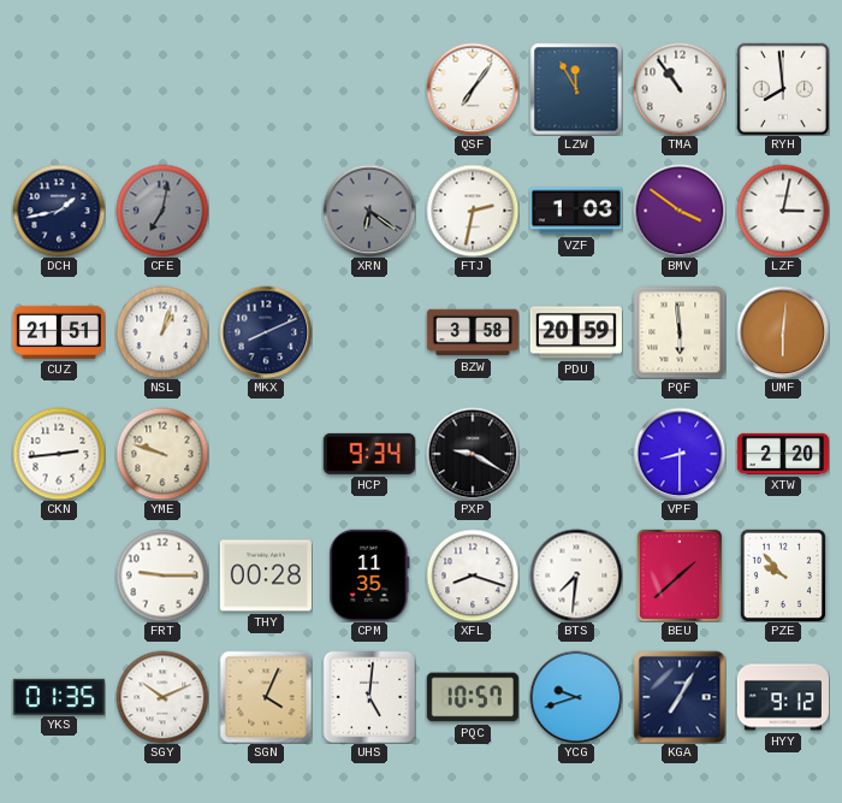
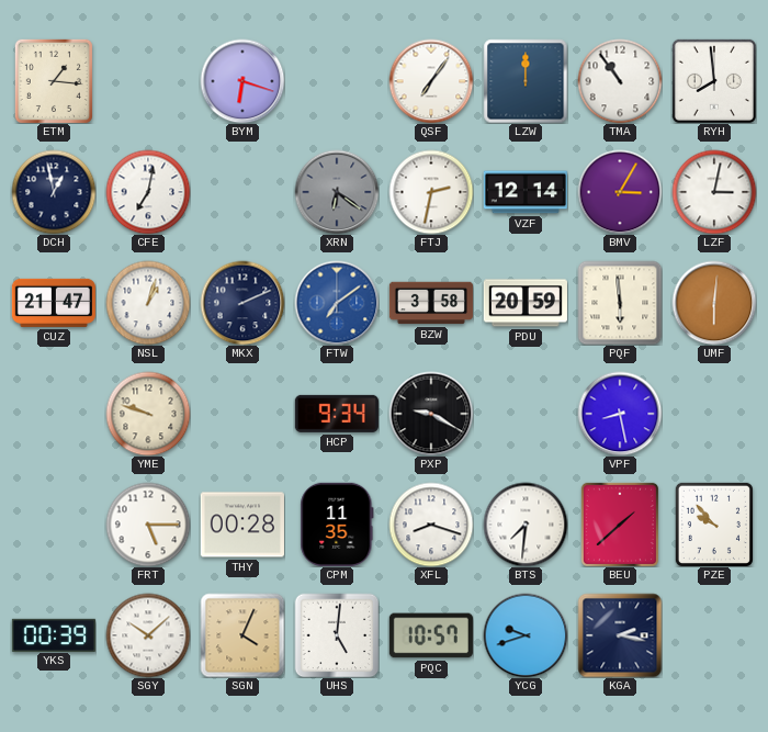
ETM: none -> 1:16 (54, 81)
BYM: none -> 6:18 (242, 81)
LZW: 11:55 -> 12:00 (526, 81)
DCH: 1:43 -> 12:58 (54, 192)
CFE dial: grey -> white (148, 192)
VZF: 1:03 -> 12:14 (526, 192)
BMV: 3:51 -> 3:05 (620, 192)
CUZ: 21:51 -> 21:47 (54, 303)
MKX: 8:11 -> 2:11 (242, 303)
FTW: none -> 7:09 (337, 303)
CKN: 2:44 -> none (59, 454)
VPF: 8:30 -> 8:28 (620, 414)
XTW: 2:20 -> none (783, 454)
FRT: 9:15 -> 5:15 (148, 525)
YKS: 01:35 -> 00:39 (54, 634)
SGY: 10:11 -> 10:08 (148, 635)
KGA: 7:05 -> 2:17 (620, 635)
HYY: 9:12 -> none (783, 697)
